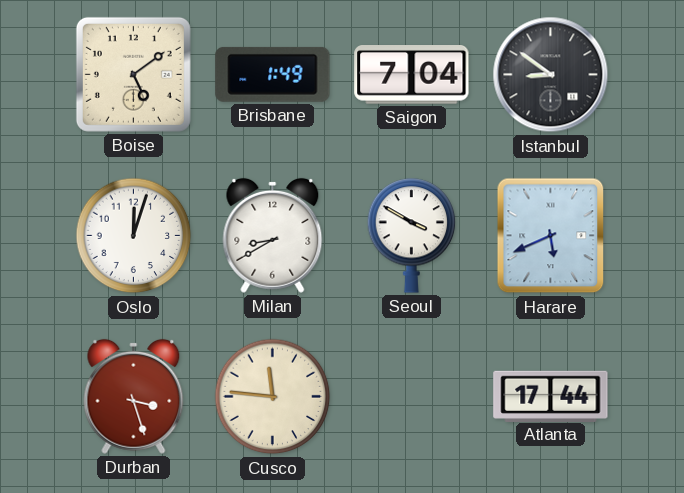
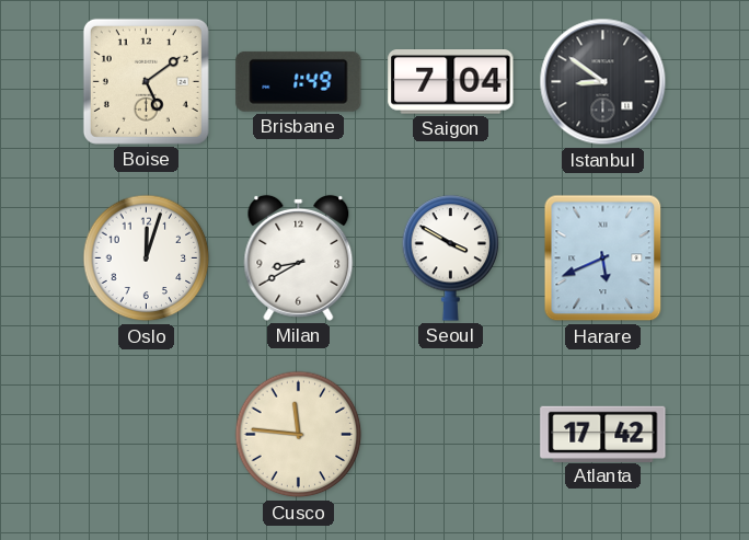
Durban: 3:27 -> none (134, 396)
Atlanta: 17:44 -> 17:42 (603, 434)
